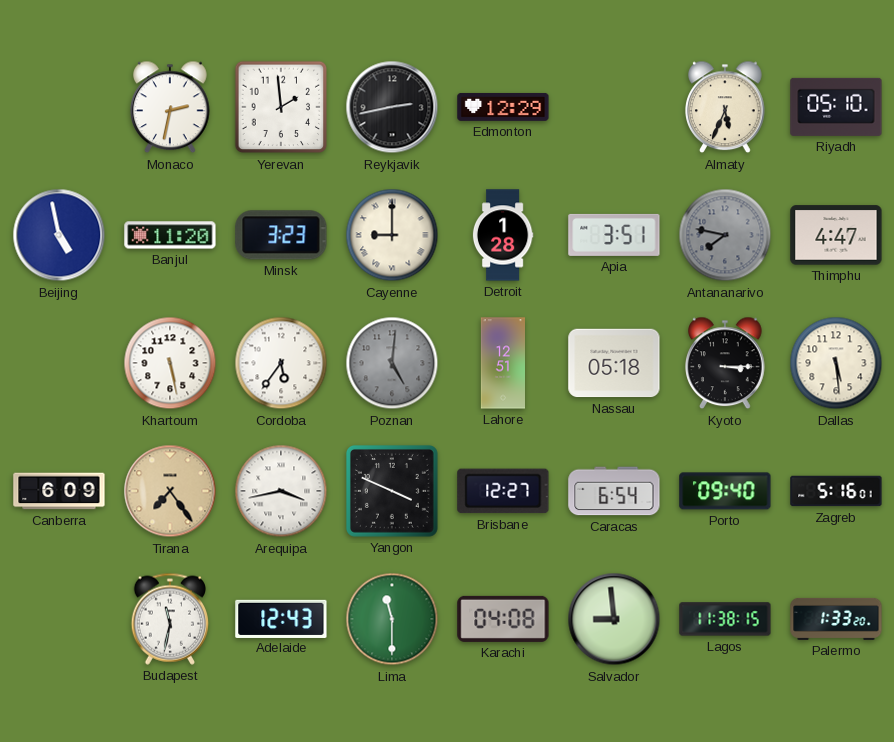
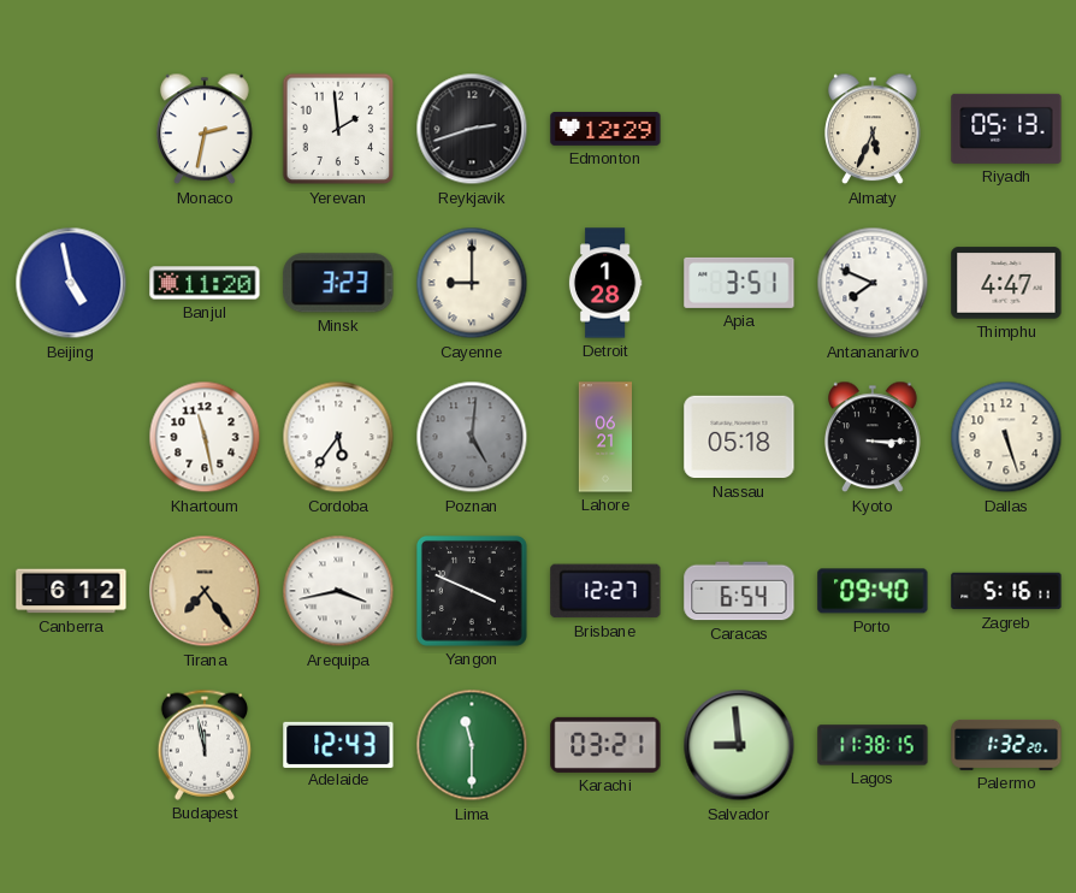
Reykjavik: 2:43 -> 2:42 (472, 129)
Riyadh: 05:10 -> 05:13 (1006, 129)
Antananarivo: 7:47 -> 7:49 (873, 283)
Antananarivo dial: grey -> white (873, 283)
Khartoum: 5:28 -> 11:28 (205, 437)
Lahore: 12:51 -> 06:21 (604, 437)
Dallas: 5:29 -> 5:27 (1006, 437)
Canberra: 6:09 -> 6:12 (71, 591)
Zagreb: 5:16:01 -> 5:16:11 (1006, 591)
Budapest: 11:32 -> 11:58 (203, 745)
Karachi: 04:08 -> 03:21 (605, 745)
Palermo: 1:33 -> 1:32 (1006, 745)
